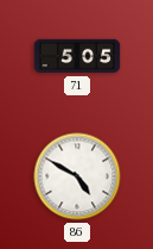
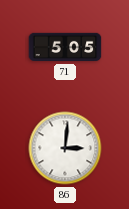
86: 4:50 -> 3:01 (65, 148)
